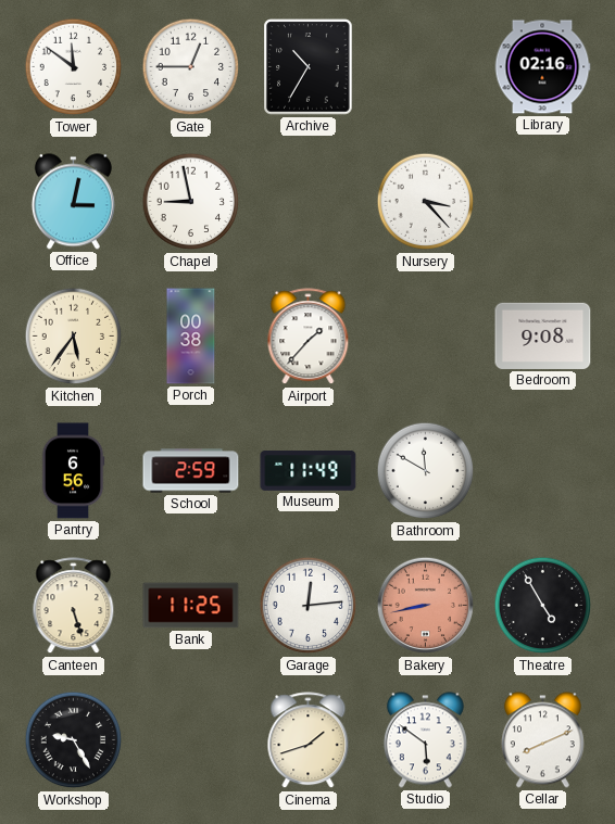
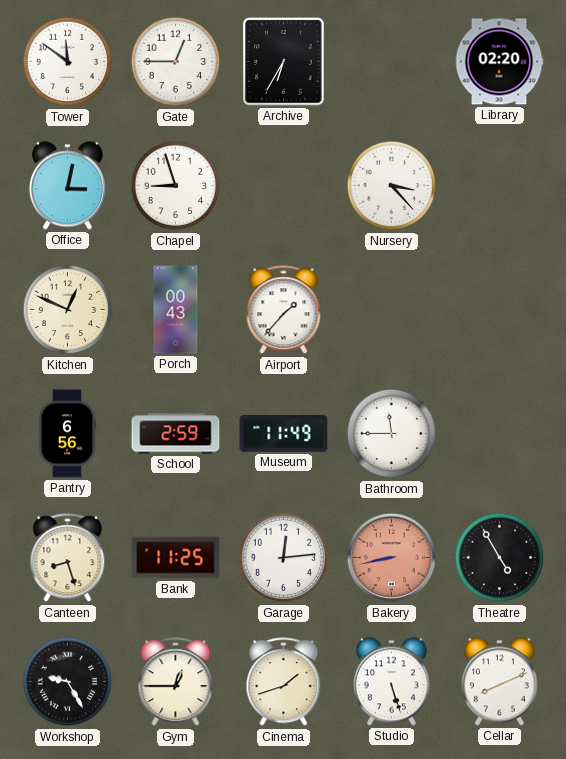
Archive: 10:35 -> 6:35 (284, 62)
Library: 02:16 -> 02:20 (499, 62)
Chapel: 8:58 -> 8:57 (176, 186)
Kitchen: 5:36 -> 12:49 (68, 310)
Porch: 00:38 -> 00:43 (176, 310)
Bedroom: 9:08 -> none (543, 335)
Bathroom: 11:50 -> 11:45 (392, 434)
Canteen: 5:27 -> 8:27 (68, 558)
Gym: none -> 12:45 (176, 682)
Studio: 5:51 -> 5:27 (391, 682)
